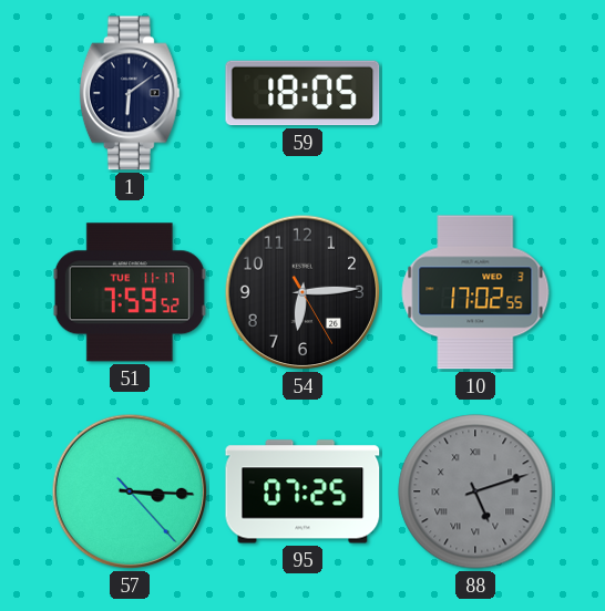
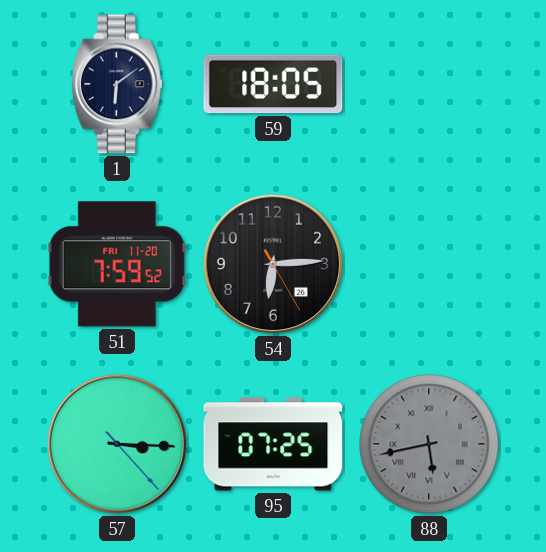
51 date: TUE 11-17 -> FRI 11-20 (117, 264)
10: 17:02 -> none (475, 292)
88: 5:12 -> 5:43 (429, 444)
